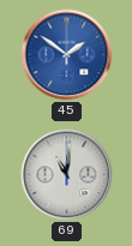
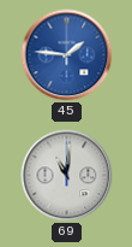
45: 1:51 -> 1:46 (67, 55)
